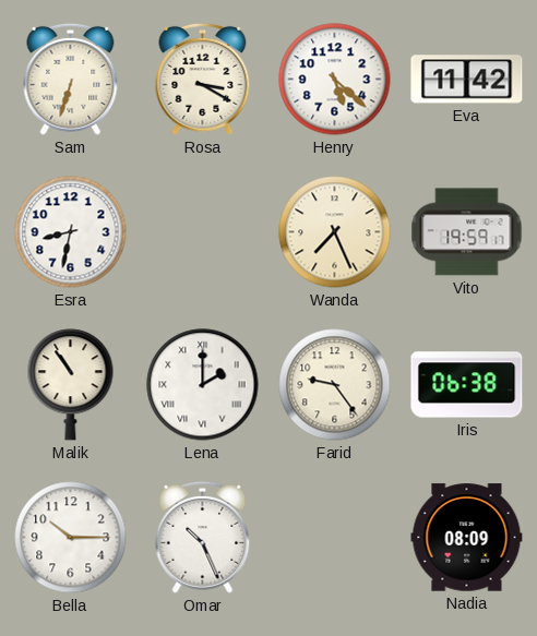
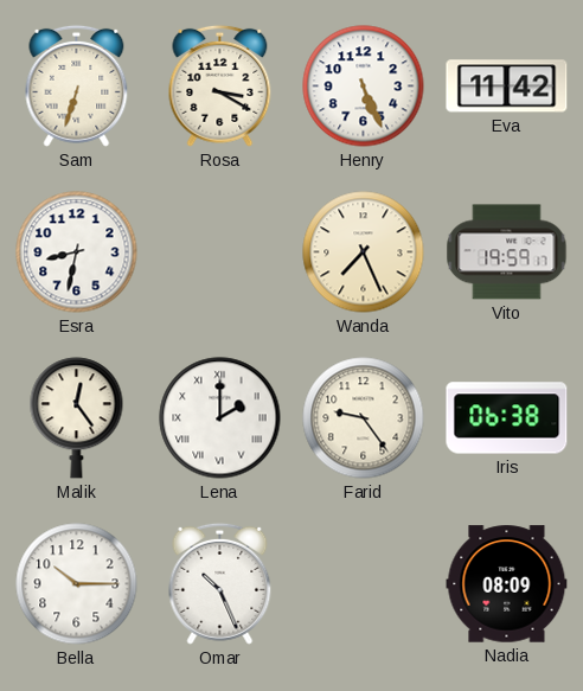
Henry: 5:22 -> 5:26 (364, 87)
Malik: 10:54 -> 12:24 (77, 418)
